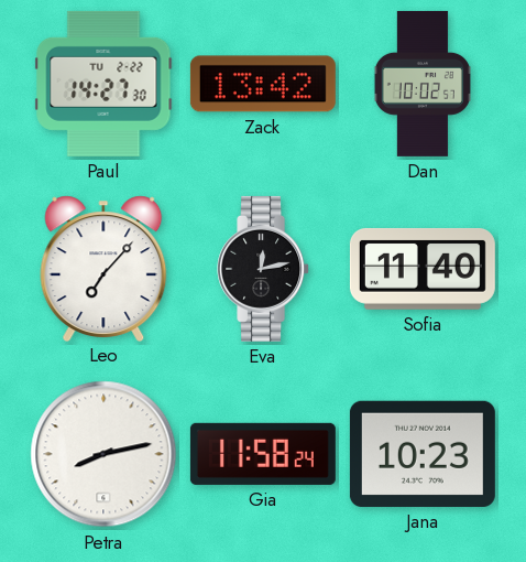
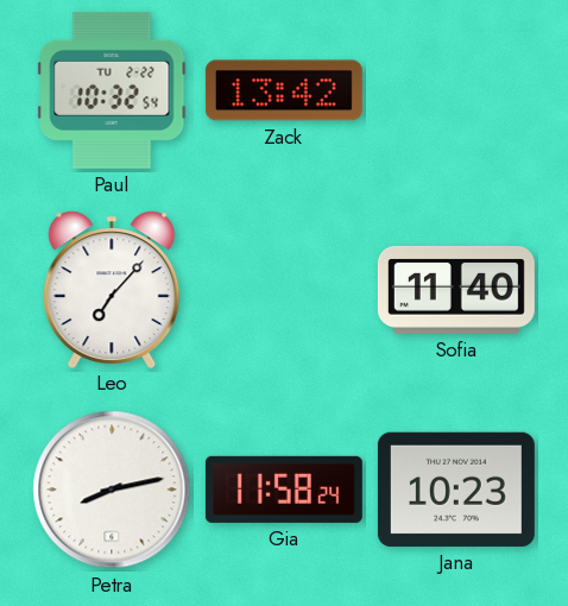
Paul: 14:27 -> 10:32 (112, 90)
Dan: 10:02 -> none (423, 84)
Eva: 12:13 -> none (264, 269)
